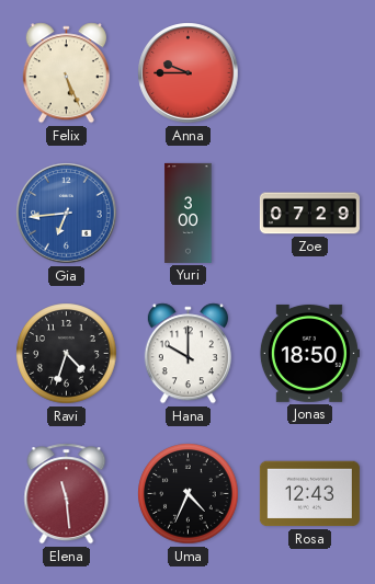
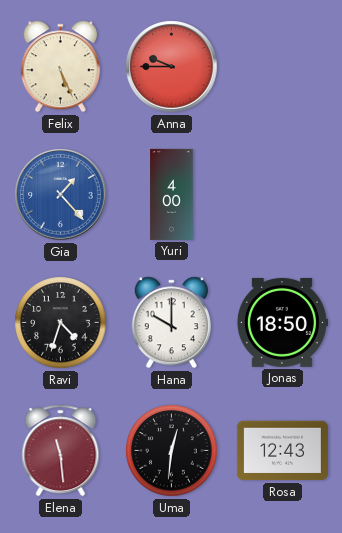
Gia: 6:44 -> 1:23 (61, 195)
Yuri: 3:00 -> 4:00 (172, 194)
Zoe: 07:29 -> none (309, 214)
Uma: 4:34 -> 12:31 (172, 451)
